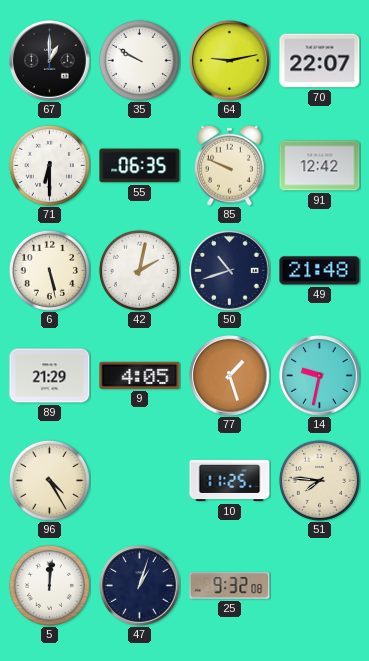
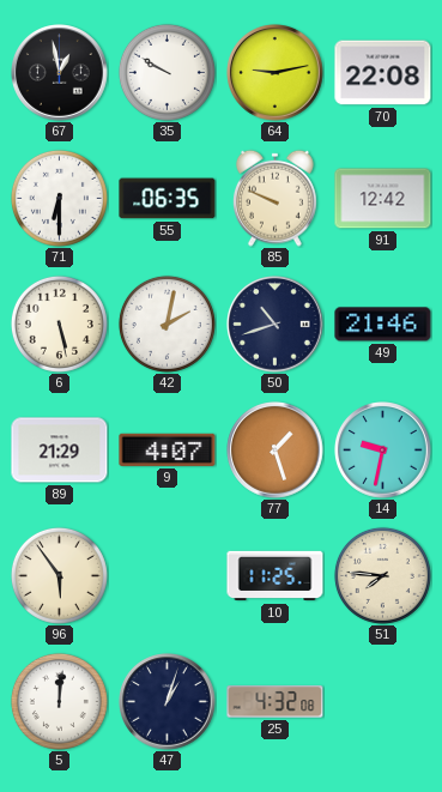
67: 1:00 -> 12:58 (60, 73)
70: 22:07 -> 22:08 (383, 73)
49: 21:48 -> 21:46 (383, 325)
9: 4:05 -> 4:07 (168, 449)
96: 4:25 -> 5:54 (59, 575)
25: 9:32 -> 4:32 (276, 702)
